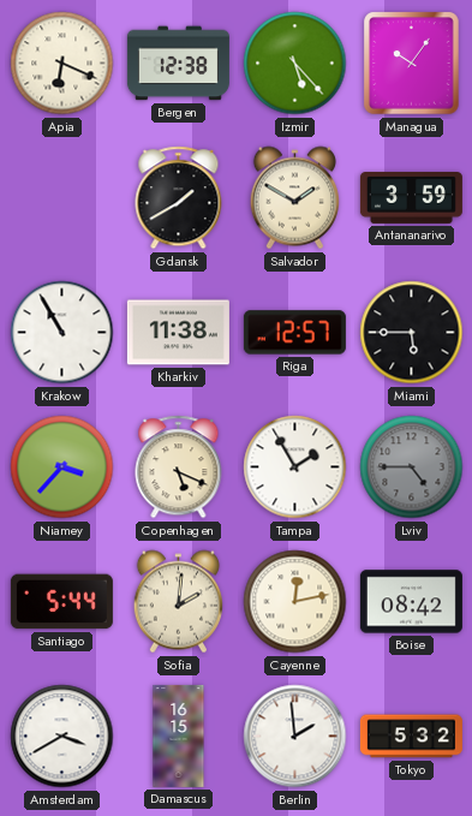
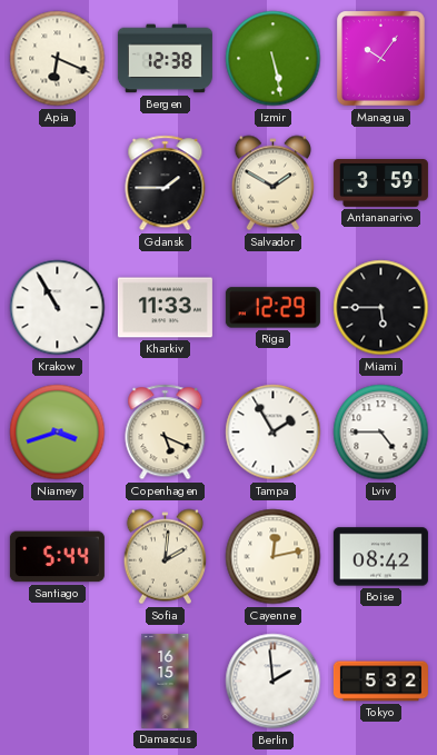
Izmir: 5:23 -> 5:28 (274, 59)
Gdansk: 1:40 -> 1:45 (166, 183)
Kharkiv: 11:38 -> 11:33 (165, 308)
Riga: 12:57 -> 12:29 (272, 308)
Niamey: 3:37 -> 3:42 (58, 433)
Lviv dial: grey -> white (381, 433)
Amsterdam: 3:40 -> none (62, 737)
